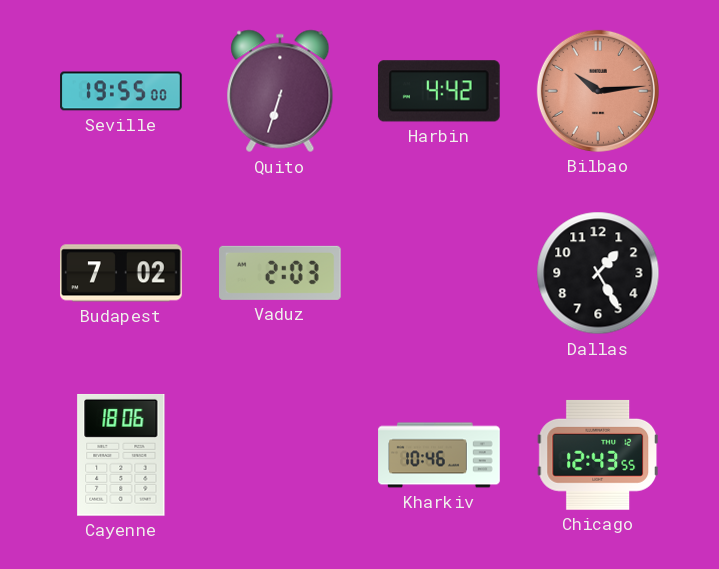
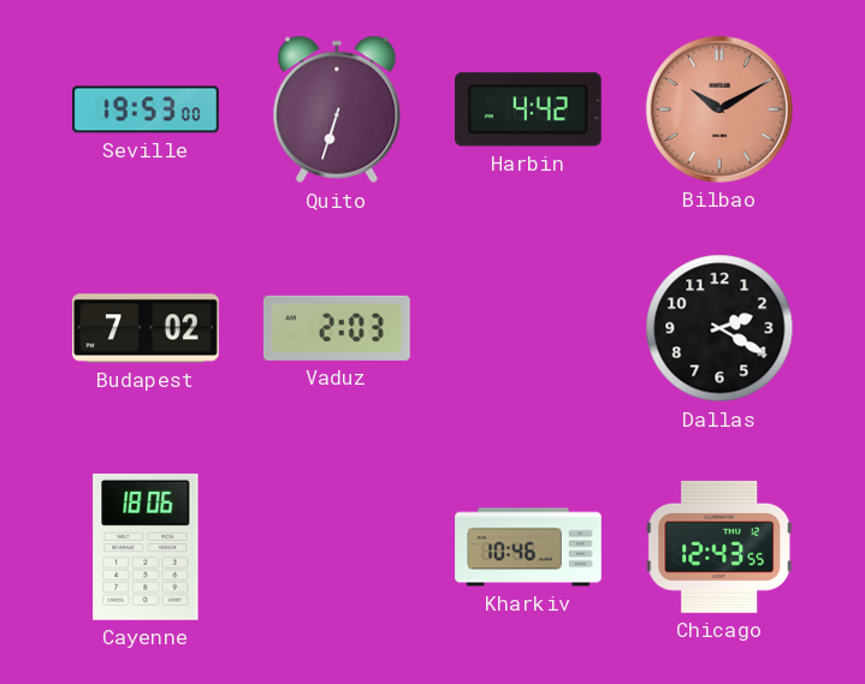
Seville: 19:55 -> 19:53 (146, 109)
Bilbao: 10:14 -> 10:10 (719, 109)
Dallas: 1:25 -> 2:20 (719, 328)
